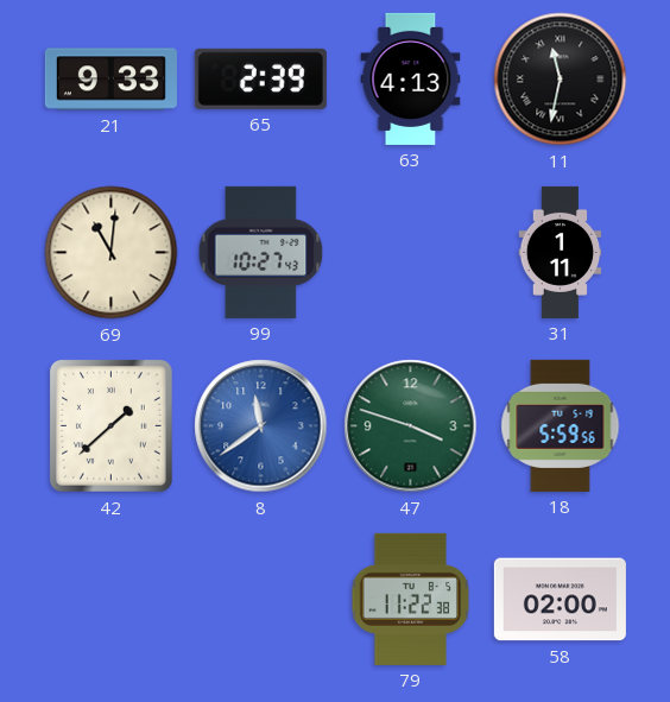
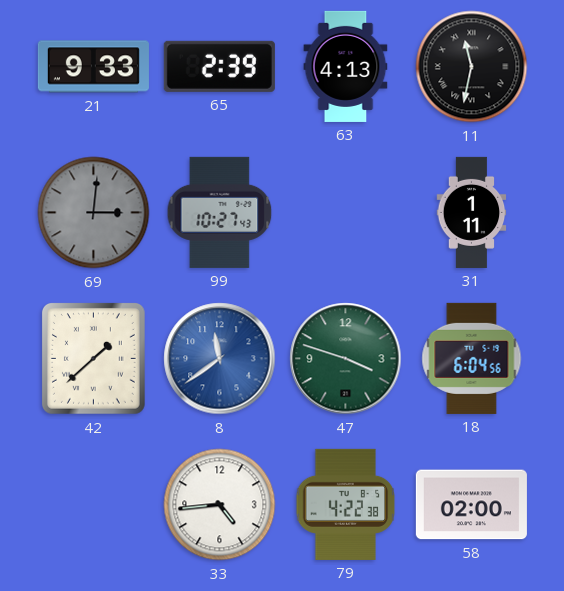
69: 11:01 -> 3:01 (94, 213)
69 dial: cream -> grey (94, 213)
18: 5:59 -> 6:04 (472, 358)
33: none -> 4:44 (220, 505)
79: 11:22 -> 4:22 (346, 504)
